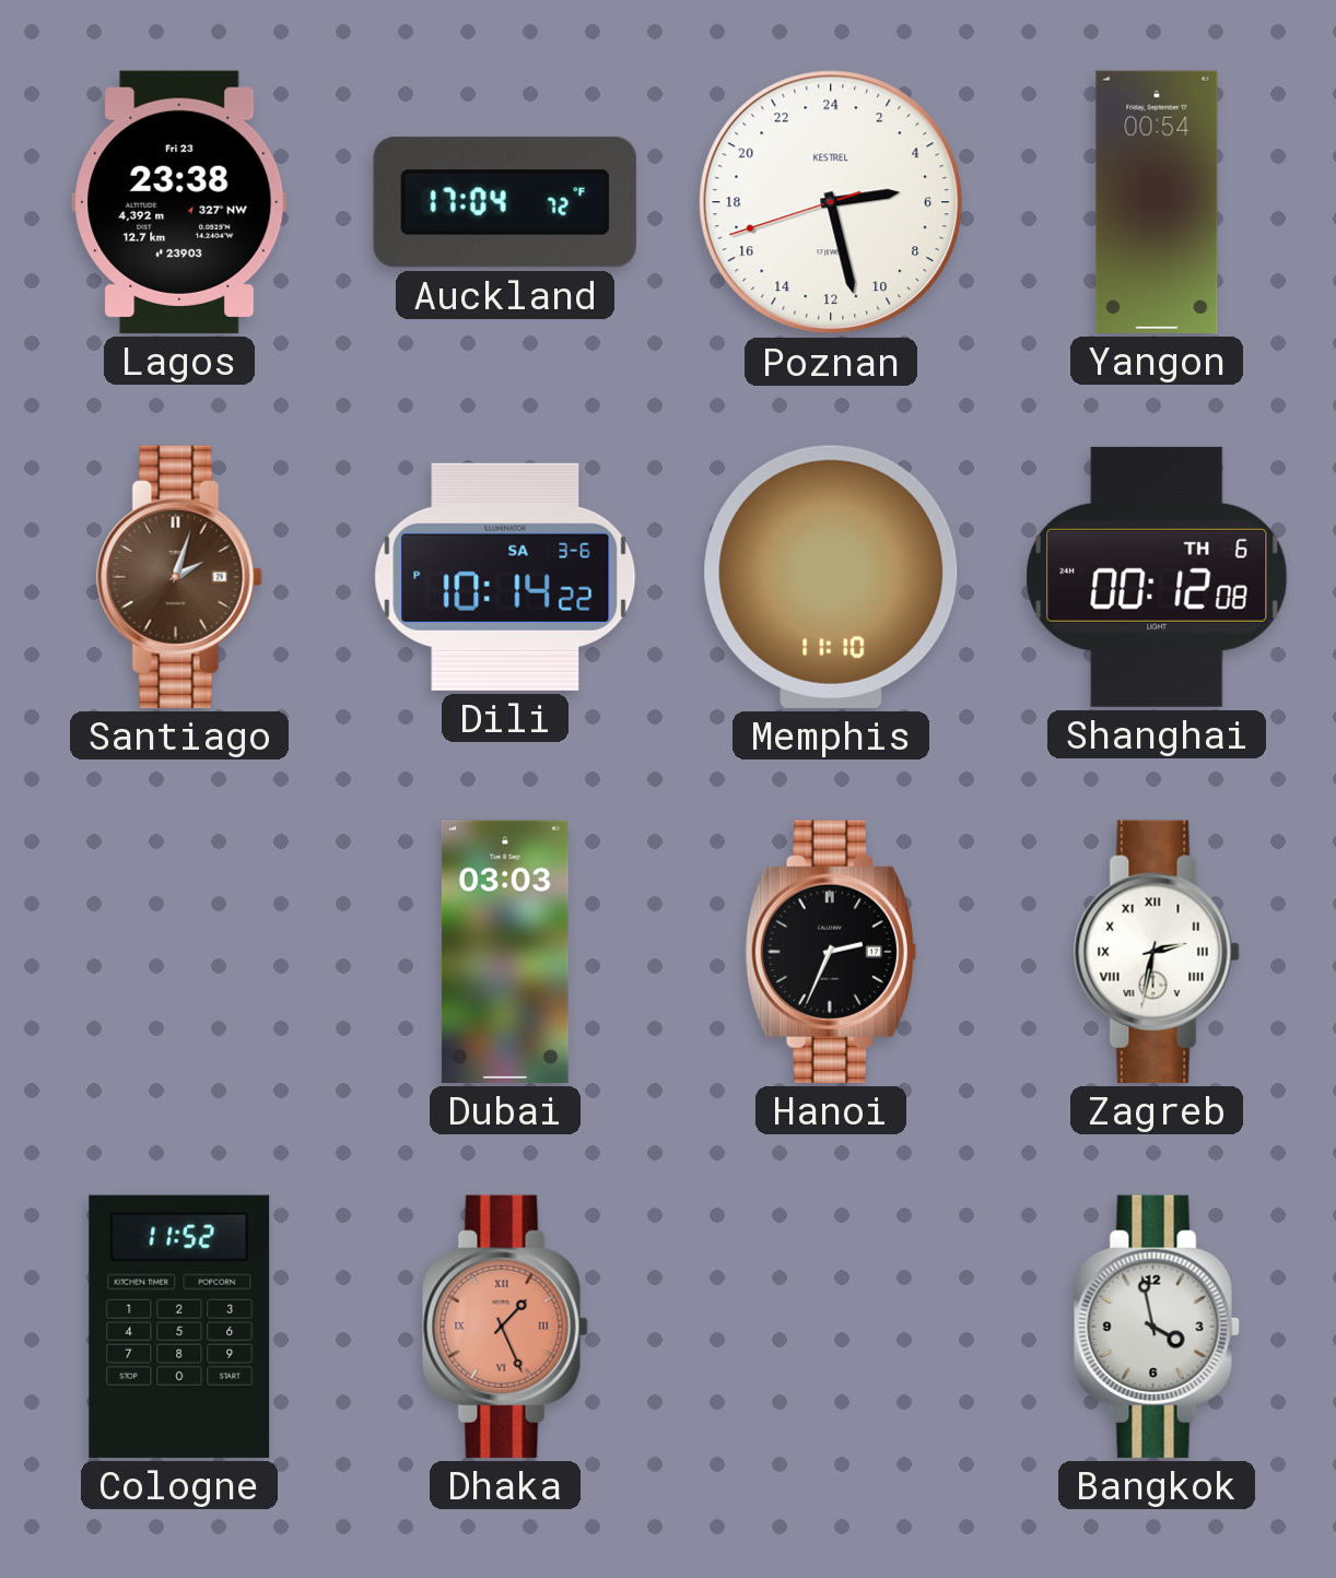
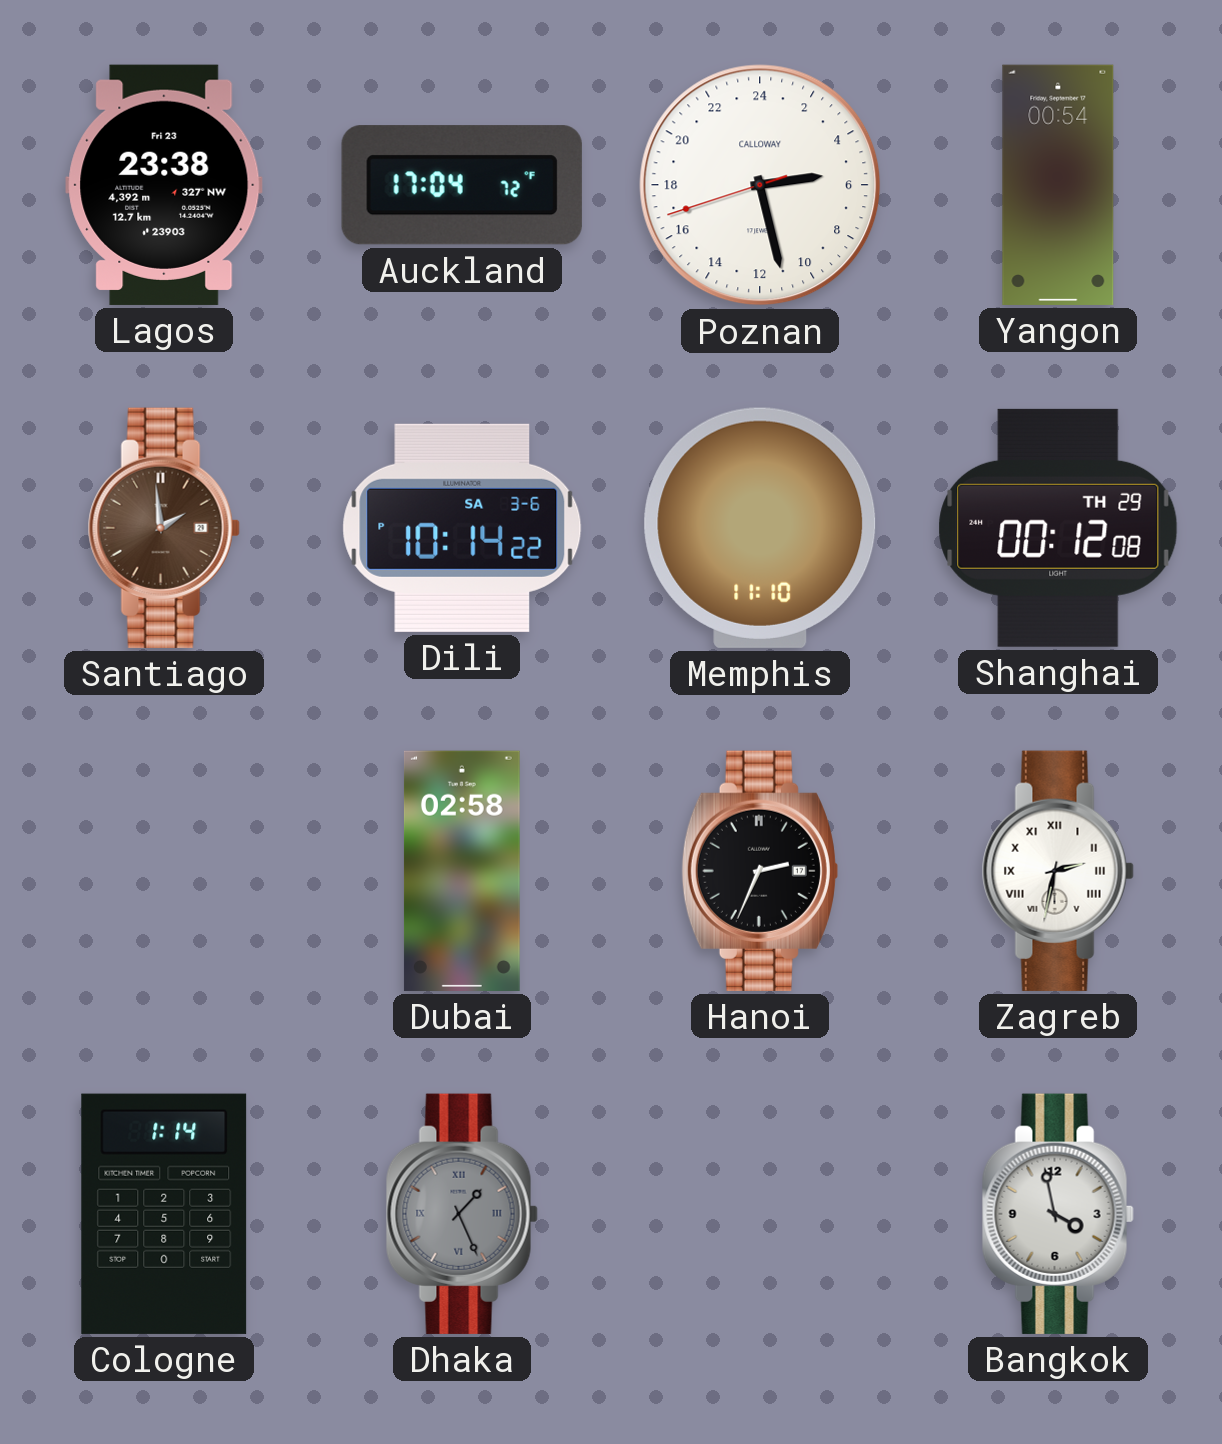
Poznan brand: KESTREL -> CALLOWAY (760, 185)
Santiago: 2:03 -> 1:59 (164, 528)
Shanghai date: TH 6 -> TH 29 (1058, 528)
Dubai: 03:03 -> 02:58 (462, 871)
Cologne: 11:52 -> 1:14 (164, 1214)
Dhaka dial: salmon -> grey (462, 1214)
